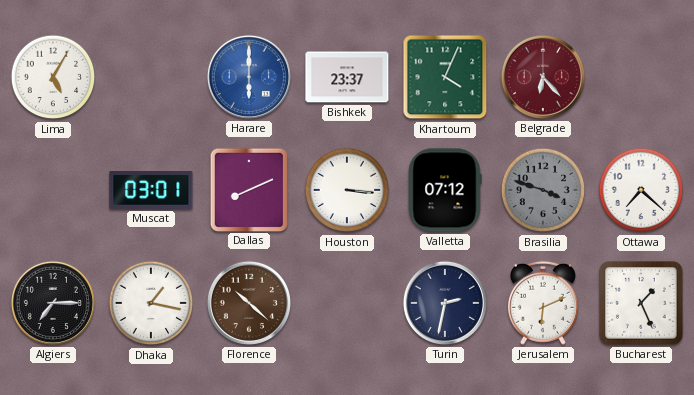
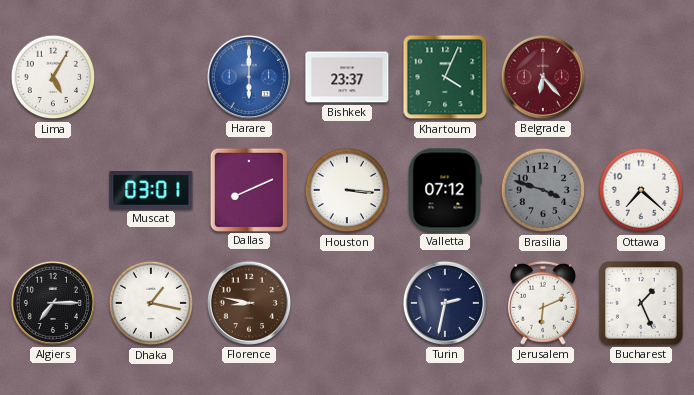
Florence: 10:22 -> 8:47 (249, 303)
